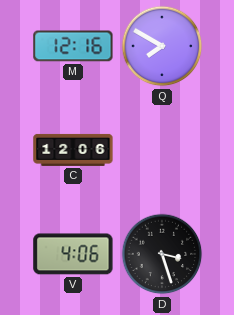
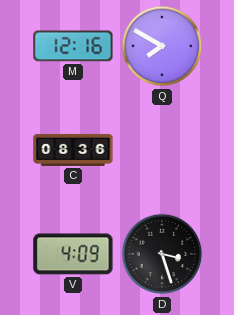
C: 12:06 -> 08:36 (73, 150)
V: 4:06 -> 4:09 (73, 254)
